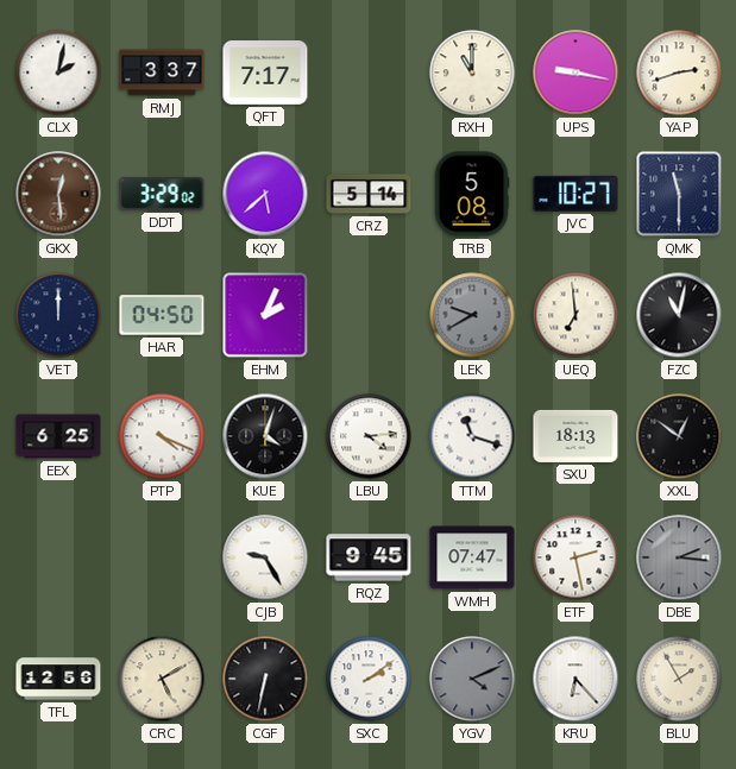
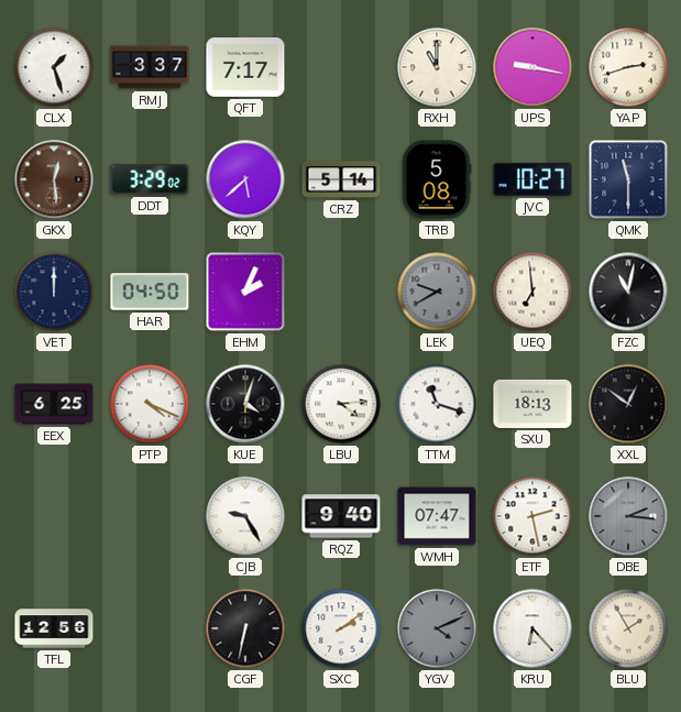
CLX: 2:02 -> 1:27 (54, 67)
RQZ: 9:45 -> 9:40 (341, 516)
CRC: 5:10 -> none (162, 679)
